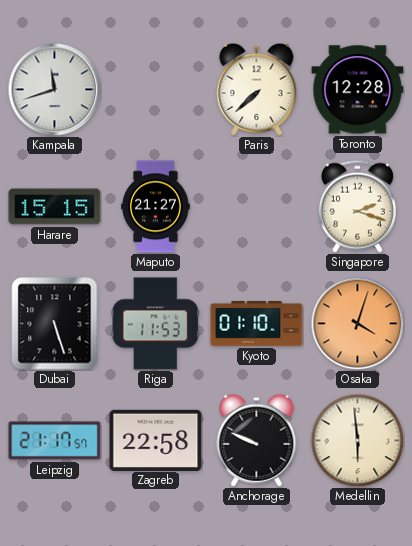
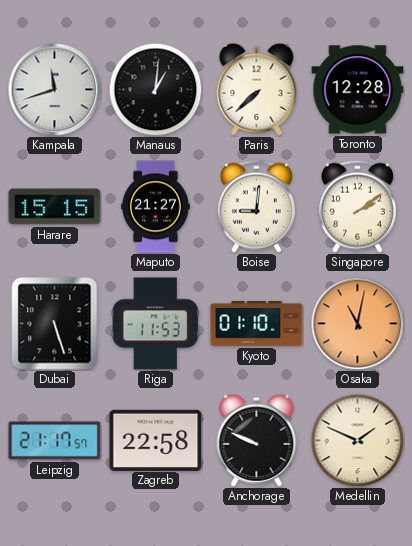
Manaus: none -> 1:01 (155, 89)
Boise: none -> 9:01 (256, 206)
Singapore: 2:18 -> 2:09 (357, 206)
Osaka: 4:03 -> 11:02 (357, 323)
Medellin: 5:59 -> 1:49 (357, 440)
